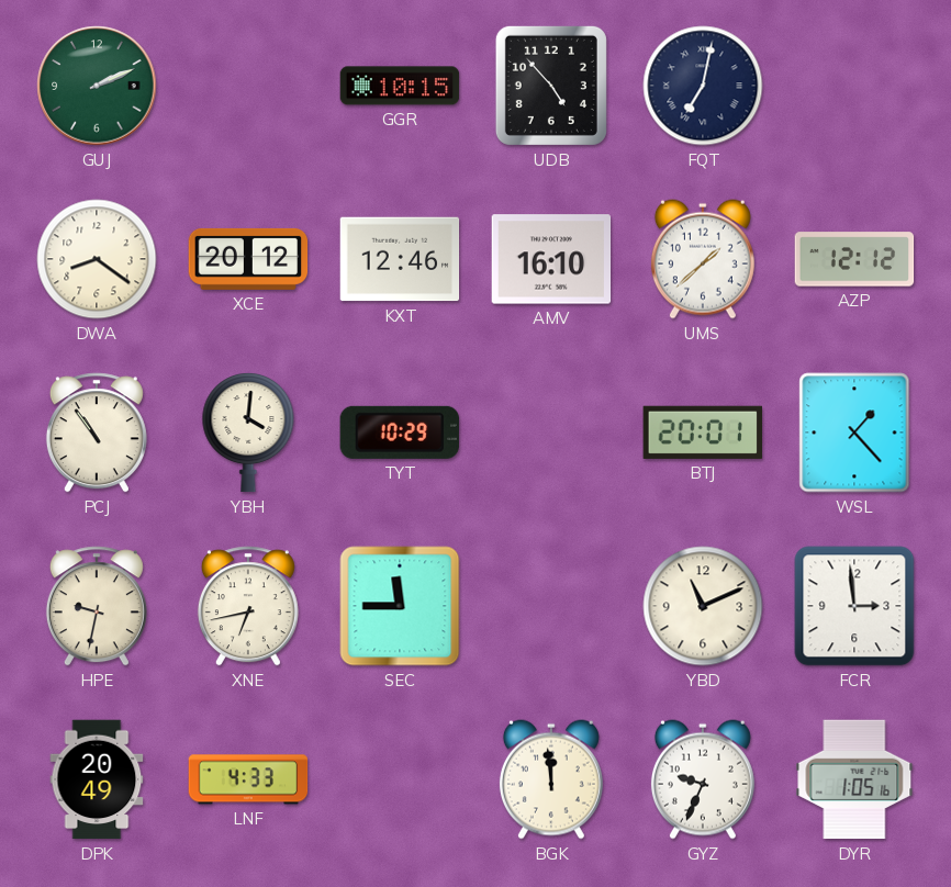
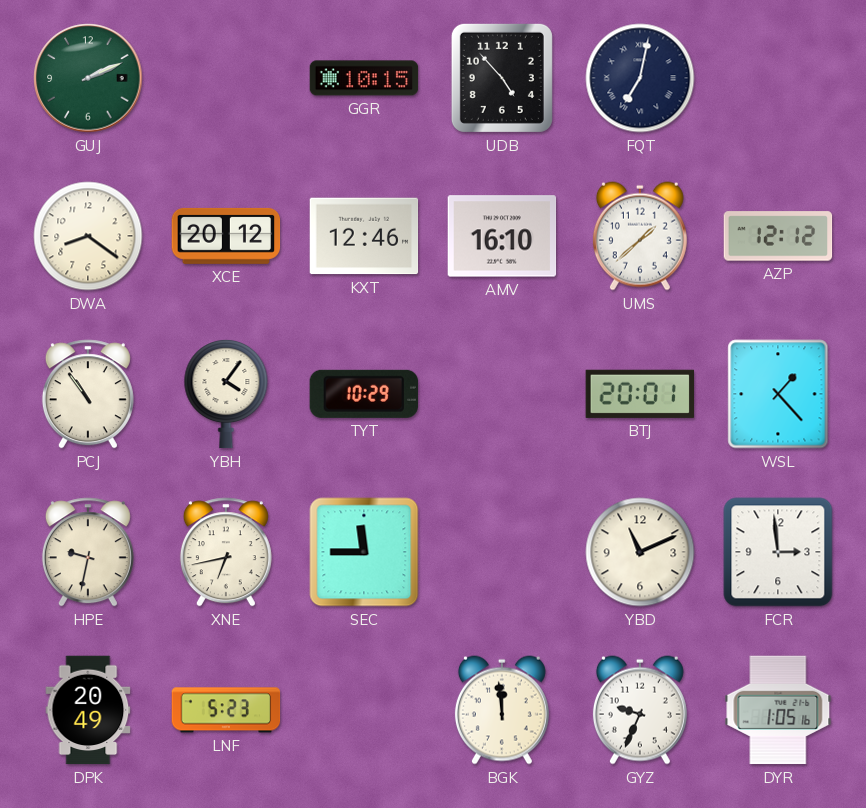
YBH: 4:01 -> 4:06 (226, 394)
LNF: 4:33 -> 5:23 (226, 710)
